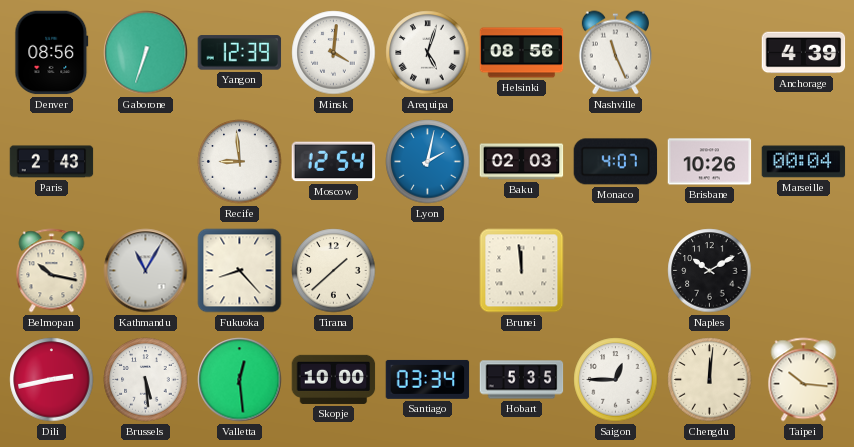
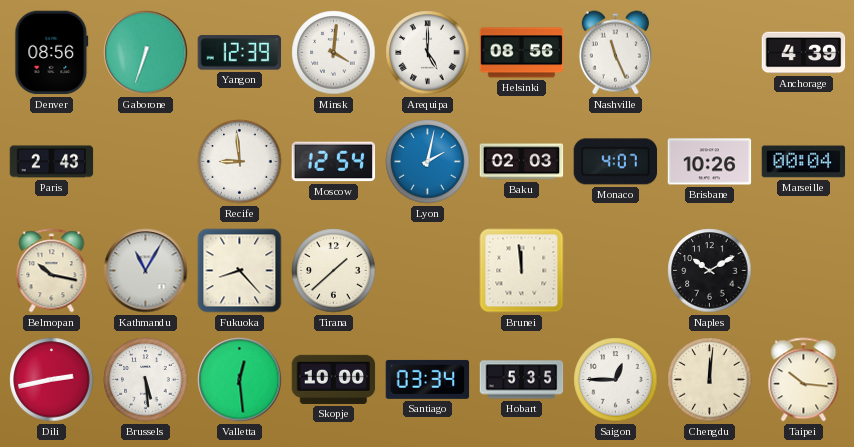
Arequipa: 5:03 -> 5:00 (428, 53)
